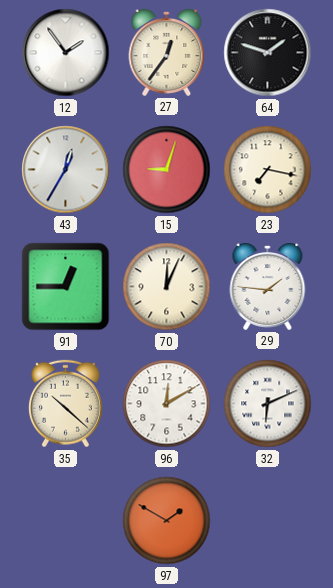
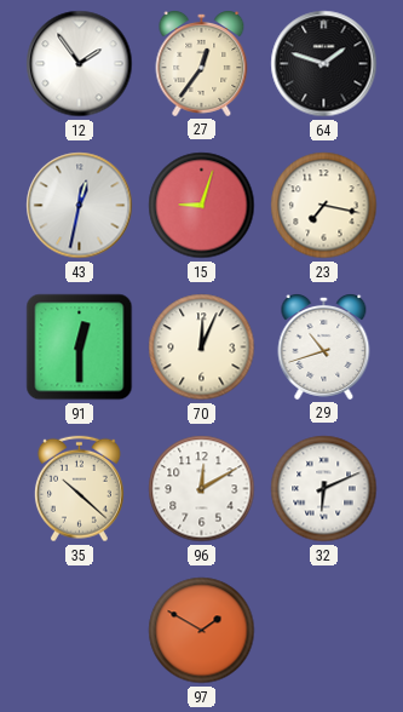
43: 12:35 -> 12:32 (80, 206)
91: 12:45 -> 12:30 (80, 348)
29: 1:46 -> 10:42 (324, 348)
